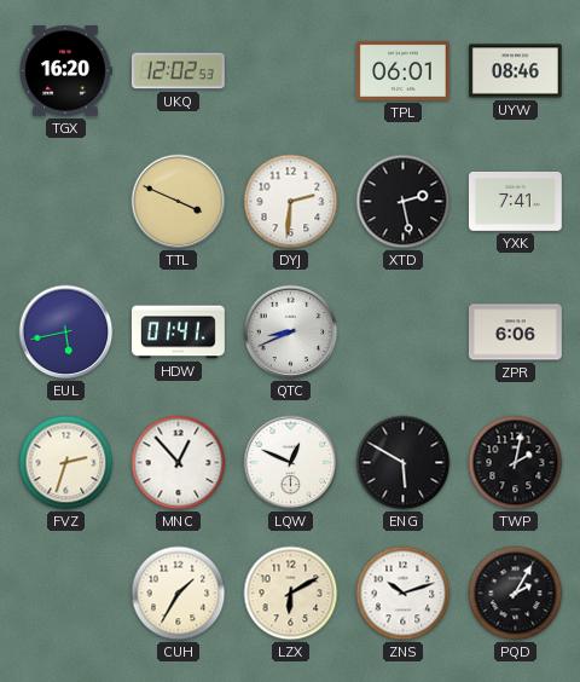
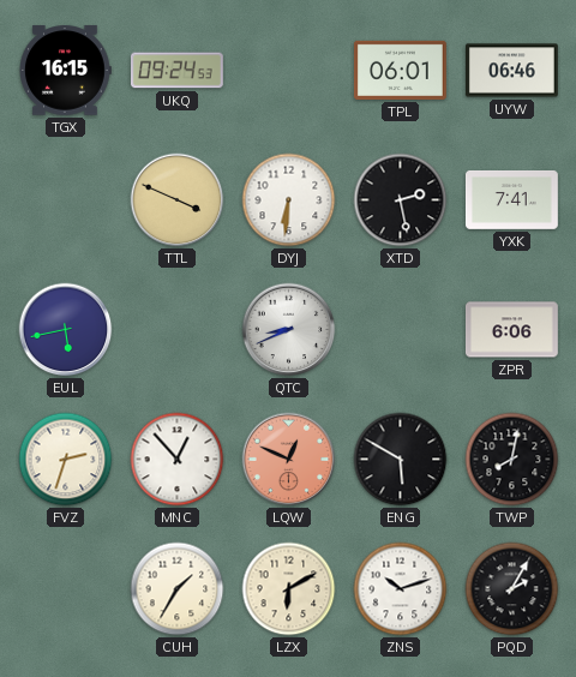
TGX: 16:20 -> 16:15 (66, 71)
UKQ: 12:02 -> 09:24 (176, 71)
UYW: 08:46 -> 06:46 (511, 71)
DYJ: 2:31 -> 6:31 (289, 200)
HDW: 01:41 -> none (178, 333)
LQW dial: white -> salmon (289, 460)
TWP: 2:02 -> 8:02 (512, 460)
